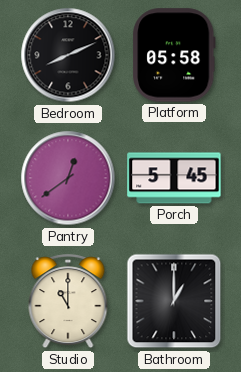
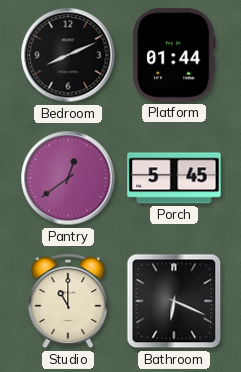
Platform: 05:58 -> 01:44 (175, 55)
Bathroom: 1:00 -> 6:19 (174, 301)
